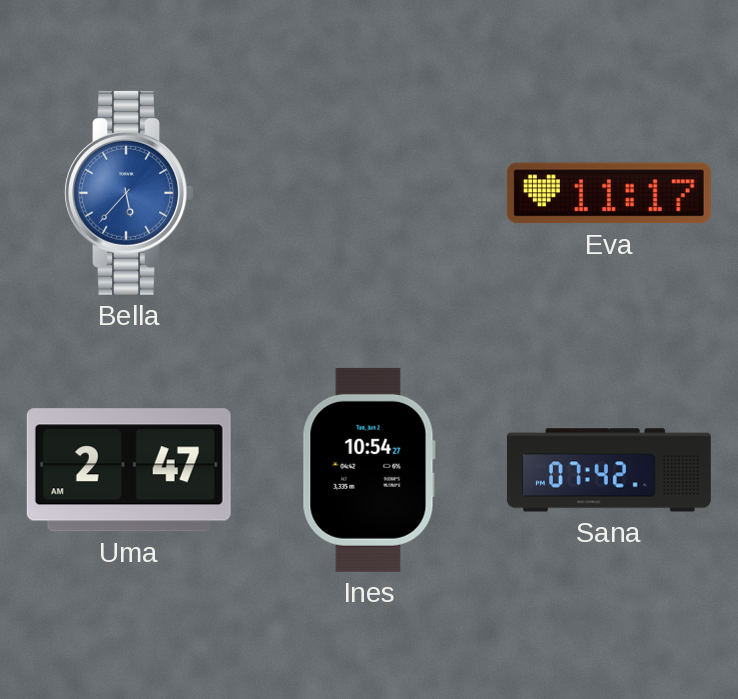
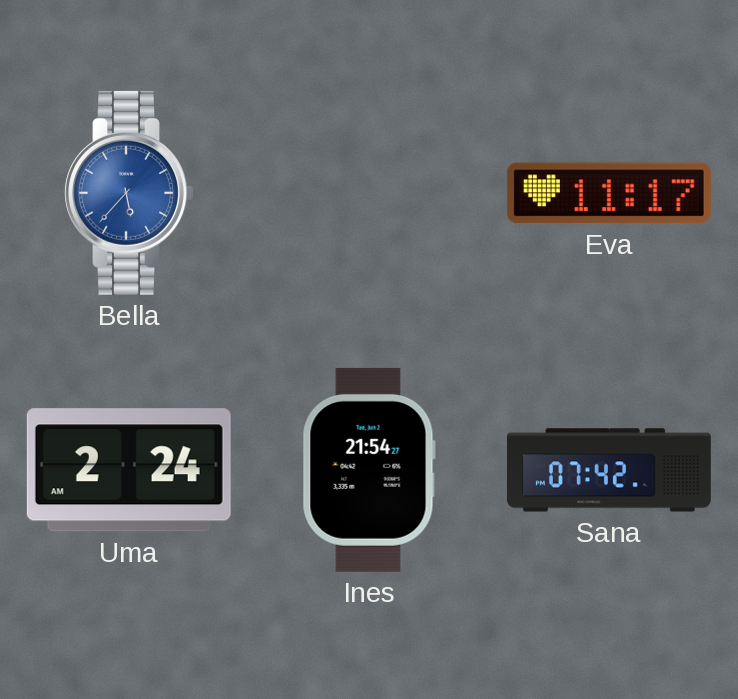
Uma: 2:47 -> 2:24 (129, 470)
Ines: 10:54 -> 21:54 (369, 470)
